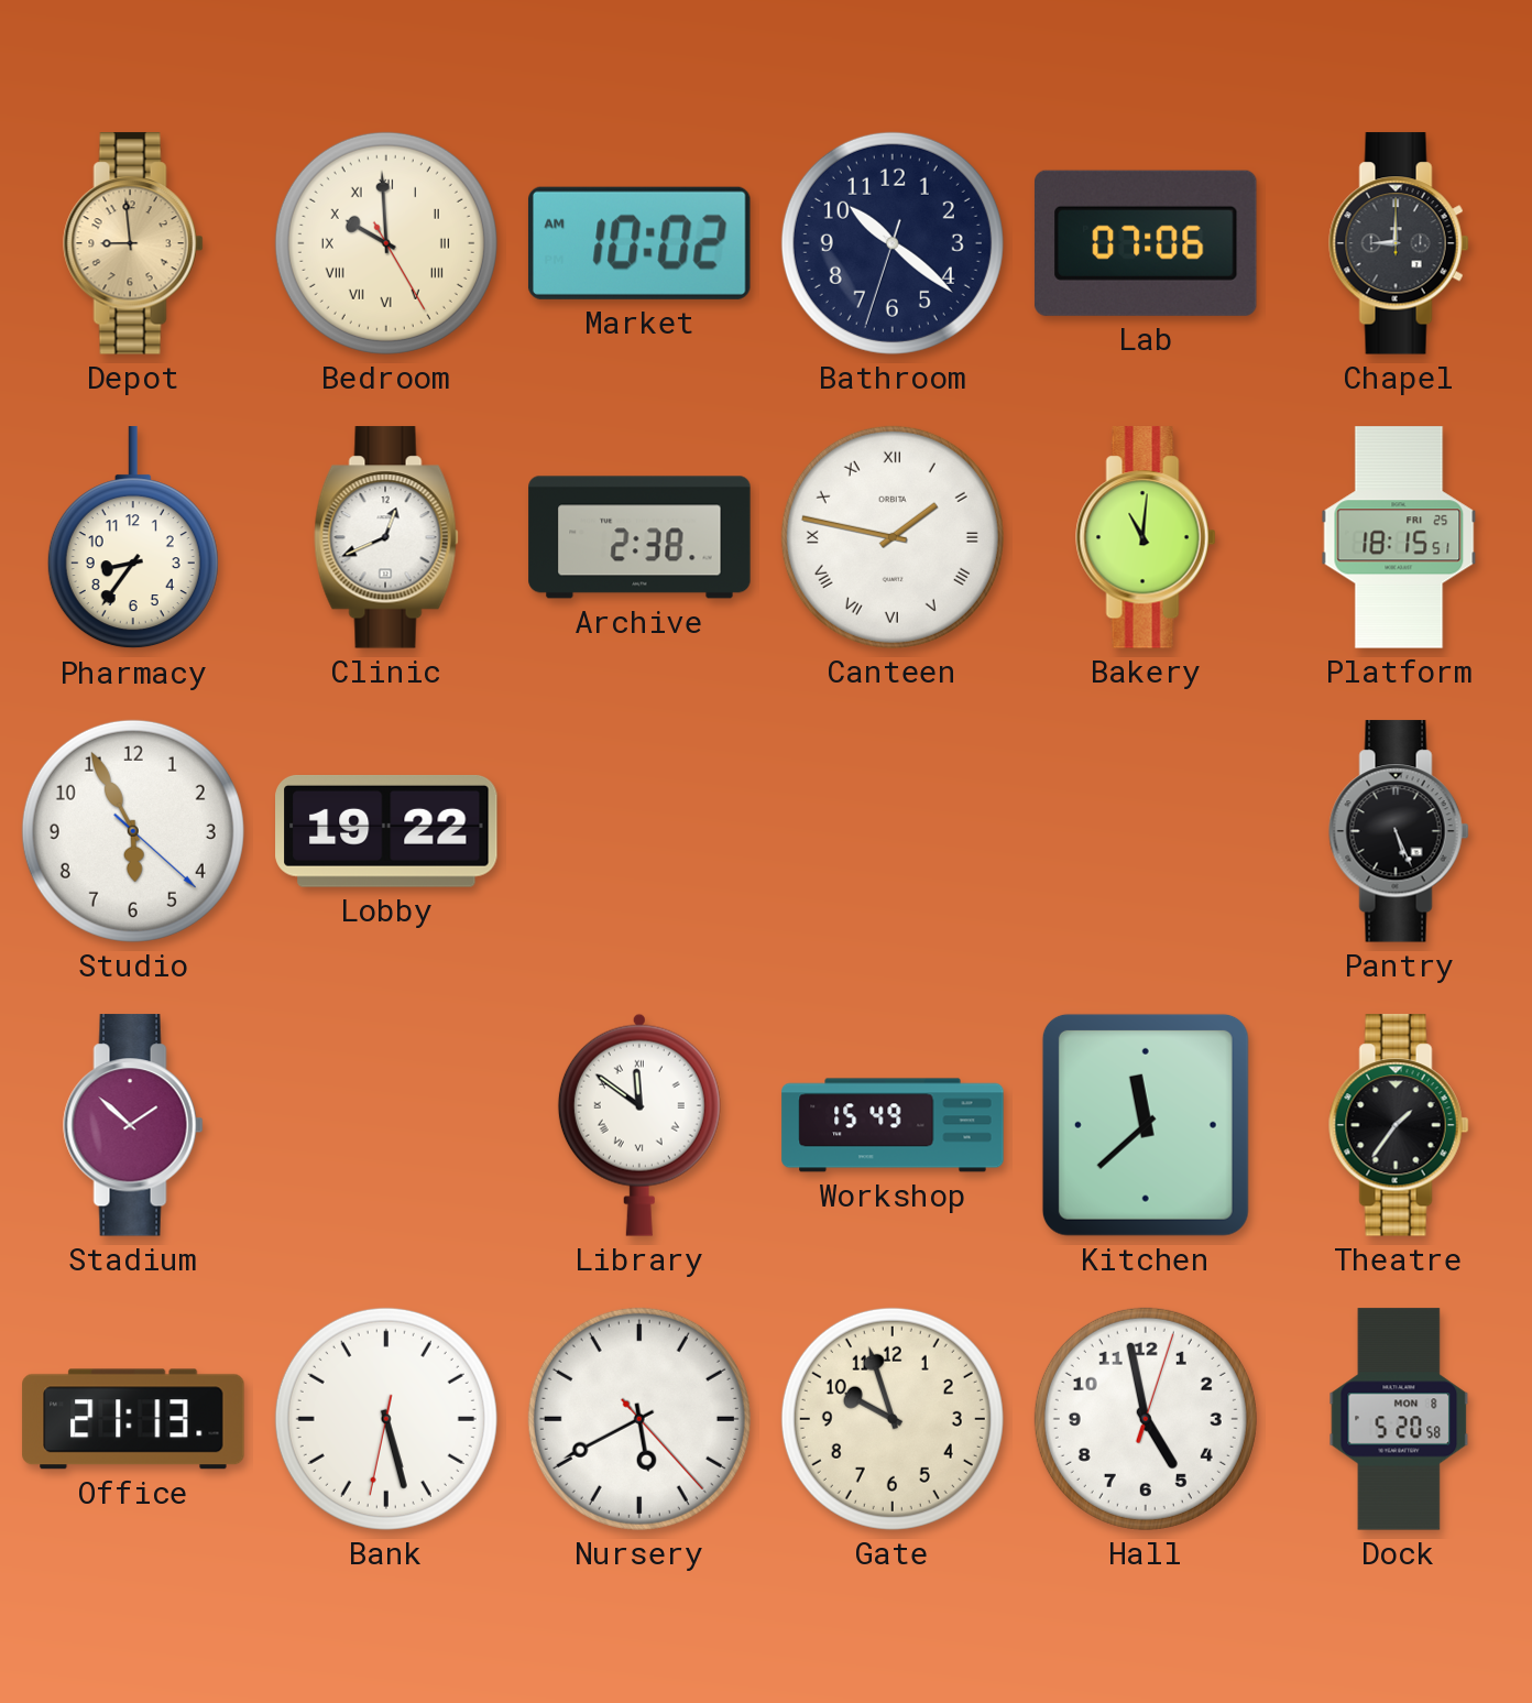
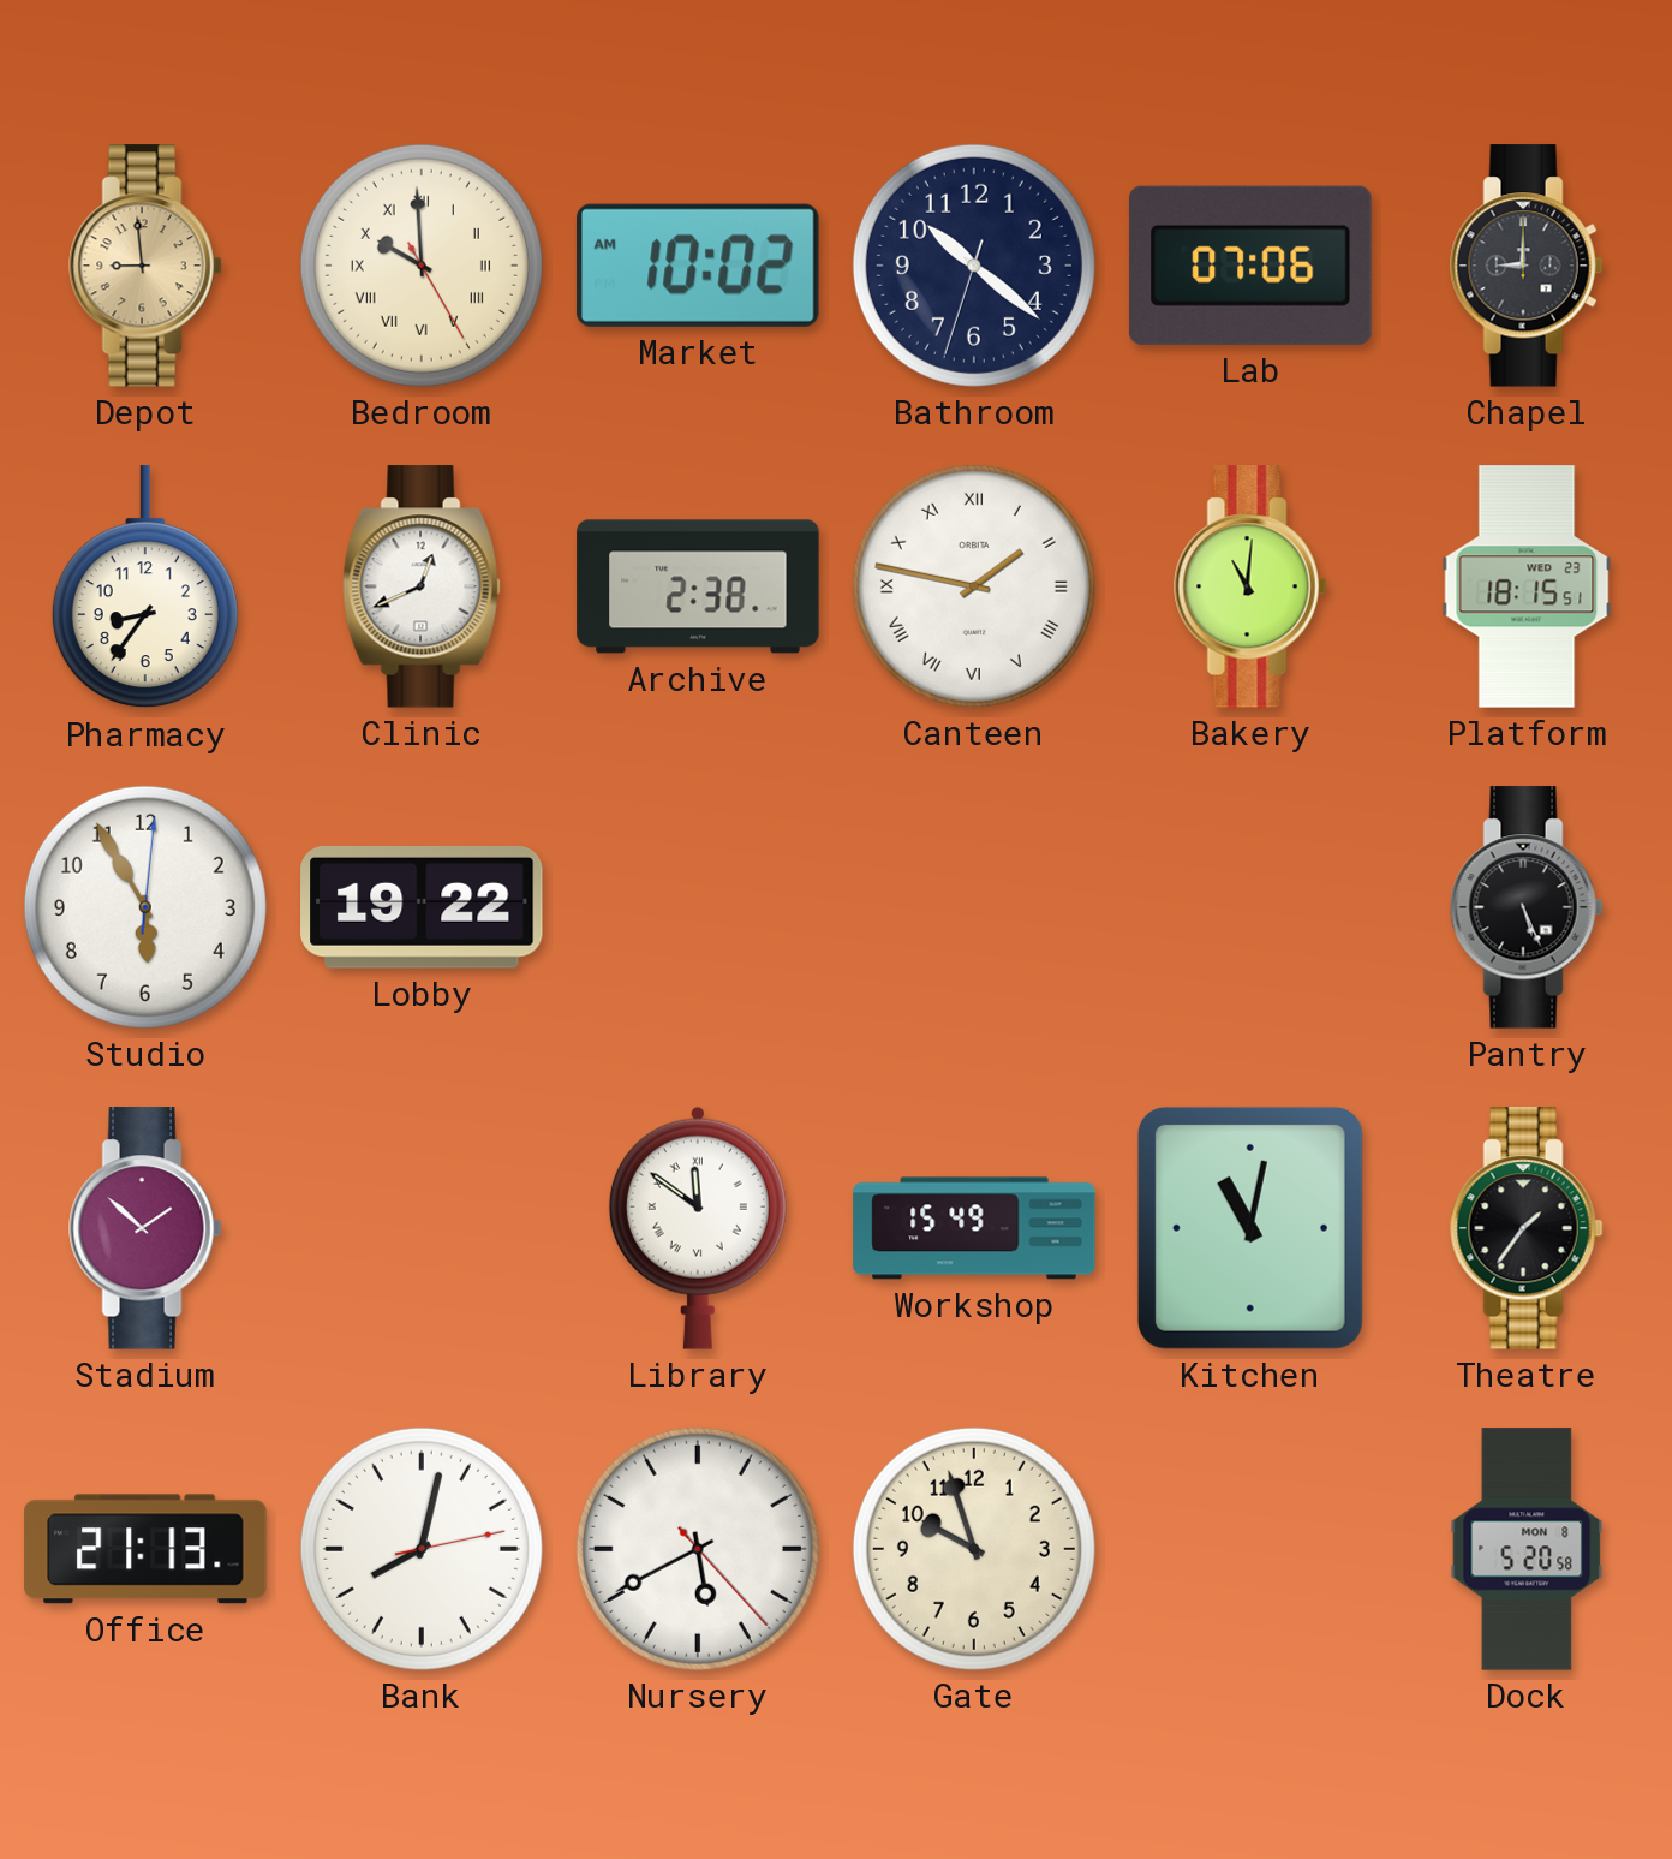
Platform date: FRI 25 -> WED 23 (1527, 586)
Studio: 5:55:22 -> 5:55:01 (145, 907)
Kitchen: 11:38 -> 11:02 (1250, 1228)
Bank: 5:27 -> 8:02 (422, 1549)
Hall: 4:58 -> none (1146, 1419)
